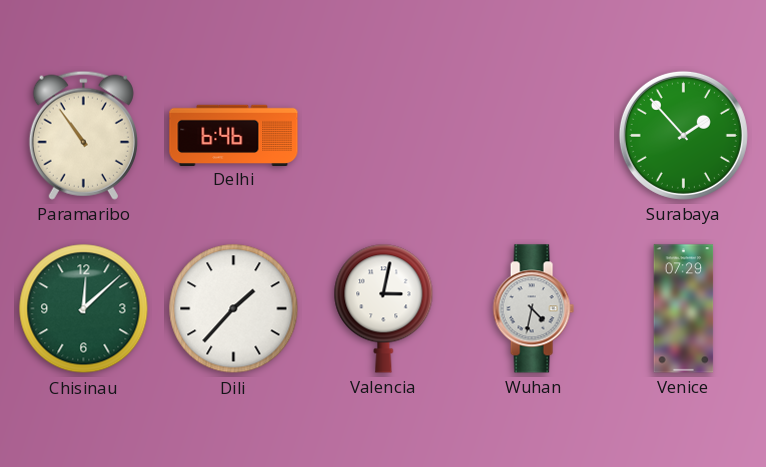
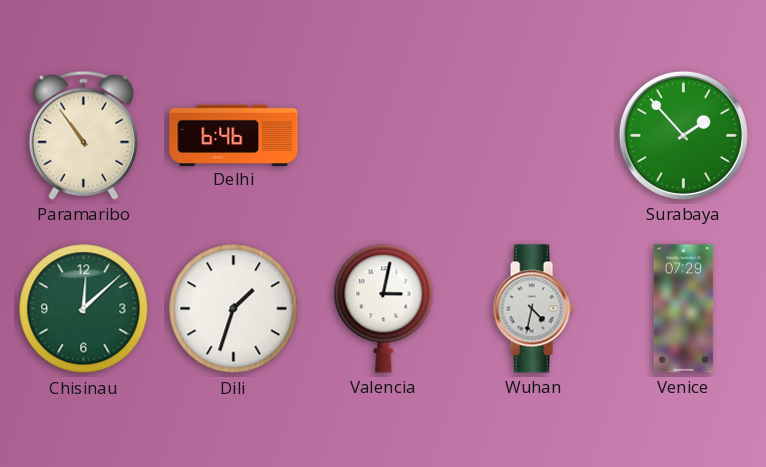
Dili: 1:37 -> 1:33 (234, 309)
